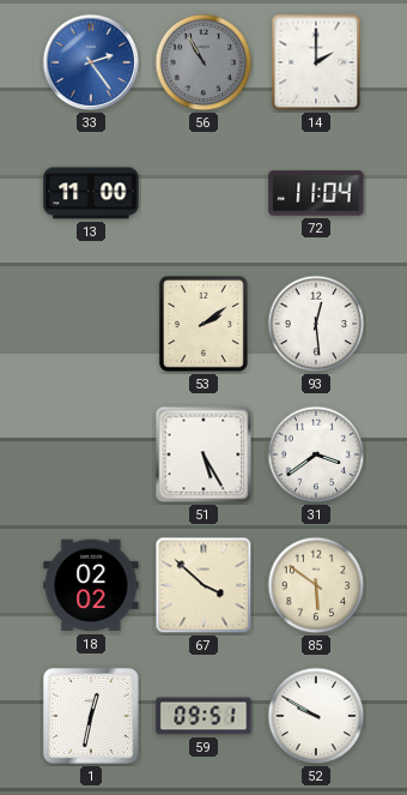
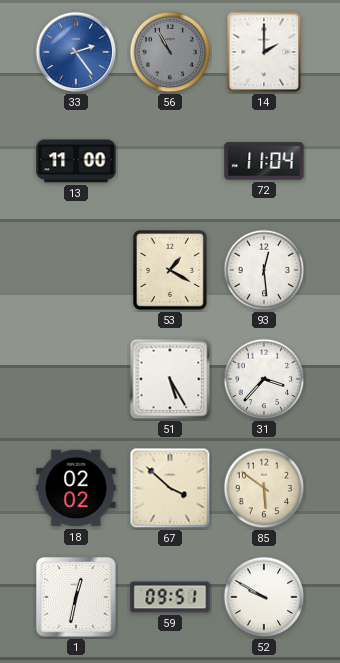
53: 2:09 -> 1:20 (170, 270)
31: 3:39 -> 3:37 (264, 379)
